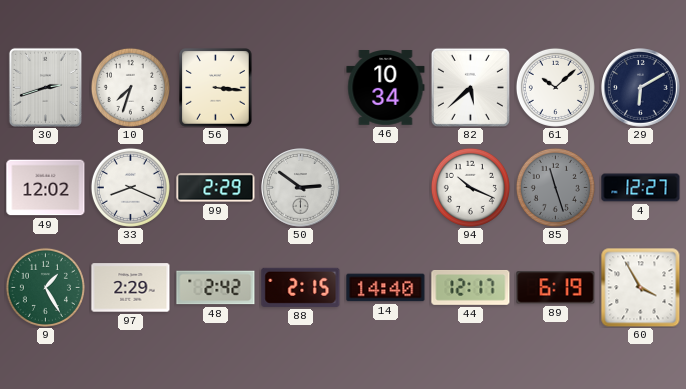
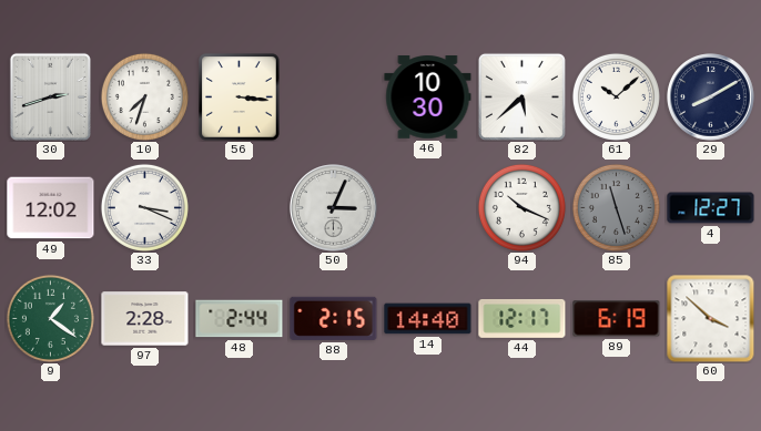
46: 10:34 -> 10:30 (428, 98)
29: 6:10 -> 8:10 (711, 98)
33: 8:19 -> 3:19 (144, 207)
99: 2:29 -> none (216, 188)
50: 2:51 -> 3:04 (334, 208)
9: 1:25 -> 1:21 (50, 318)
97: 2:29 -> 2:28 (145, 319)
48: 2:42 -> 2:44 (240, 319)
60: 3:55 -> 3:52 (711, 319)
